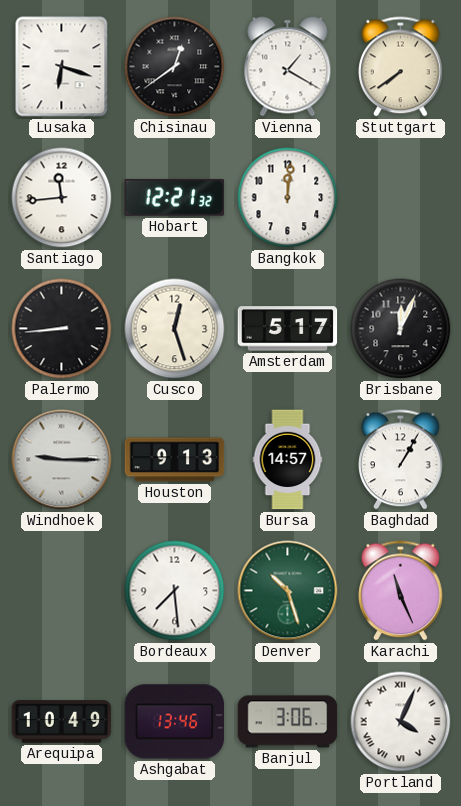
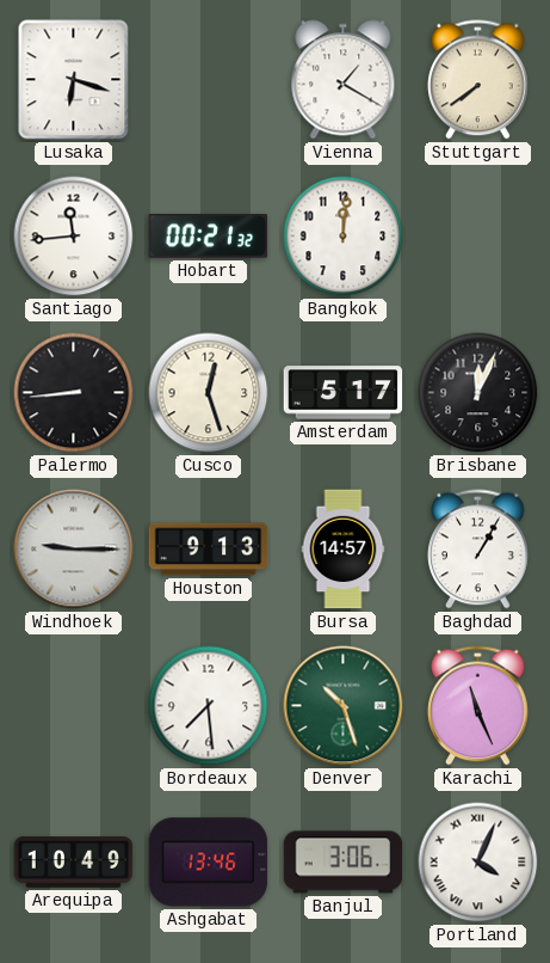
Chisinau: 12:39 -> none (175, 67)
Hobart: 12:21 -> 00:21 (209, 237)
